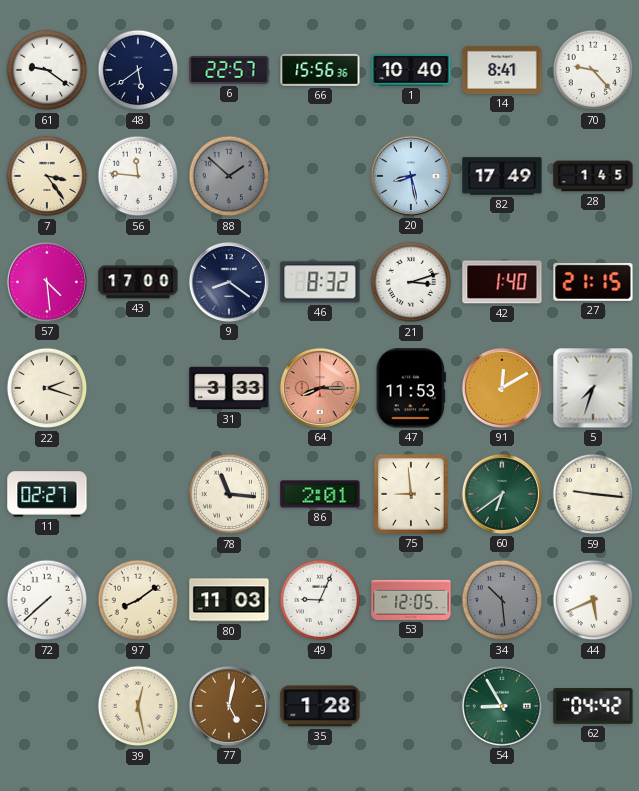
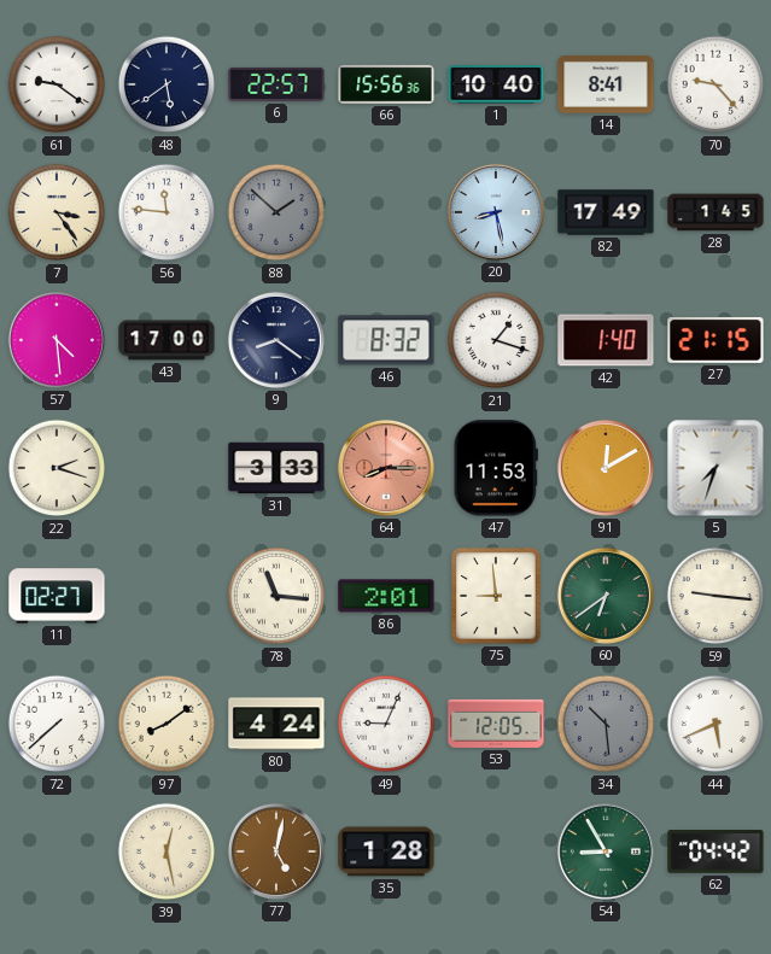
21: 3:12 -> 1:18 (496, 340)
80: 11:03 -> 4:24 (276, 724)
